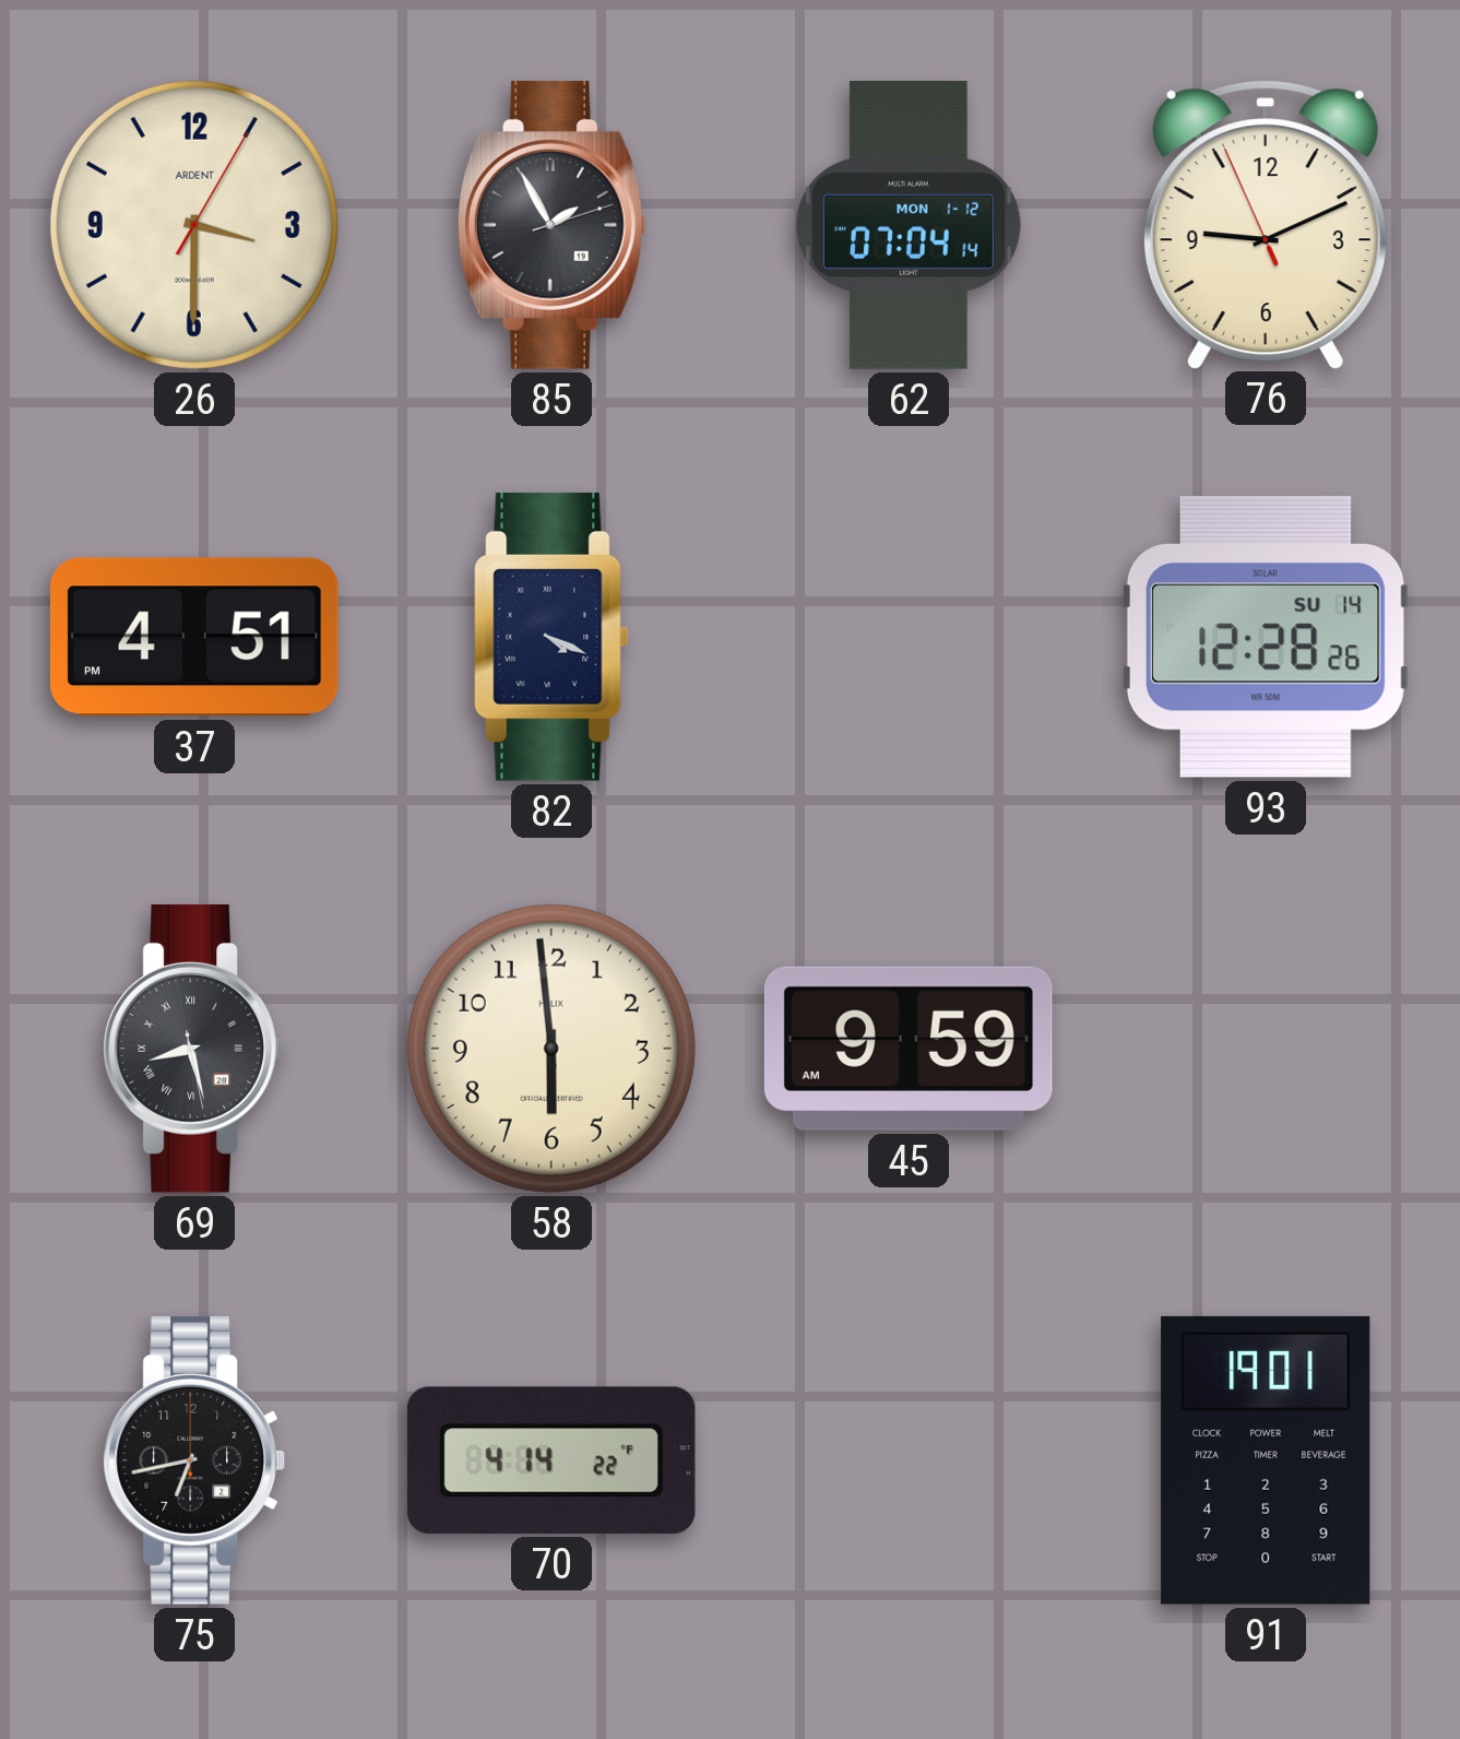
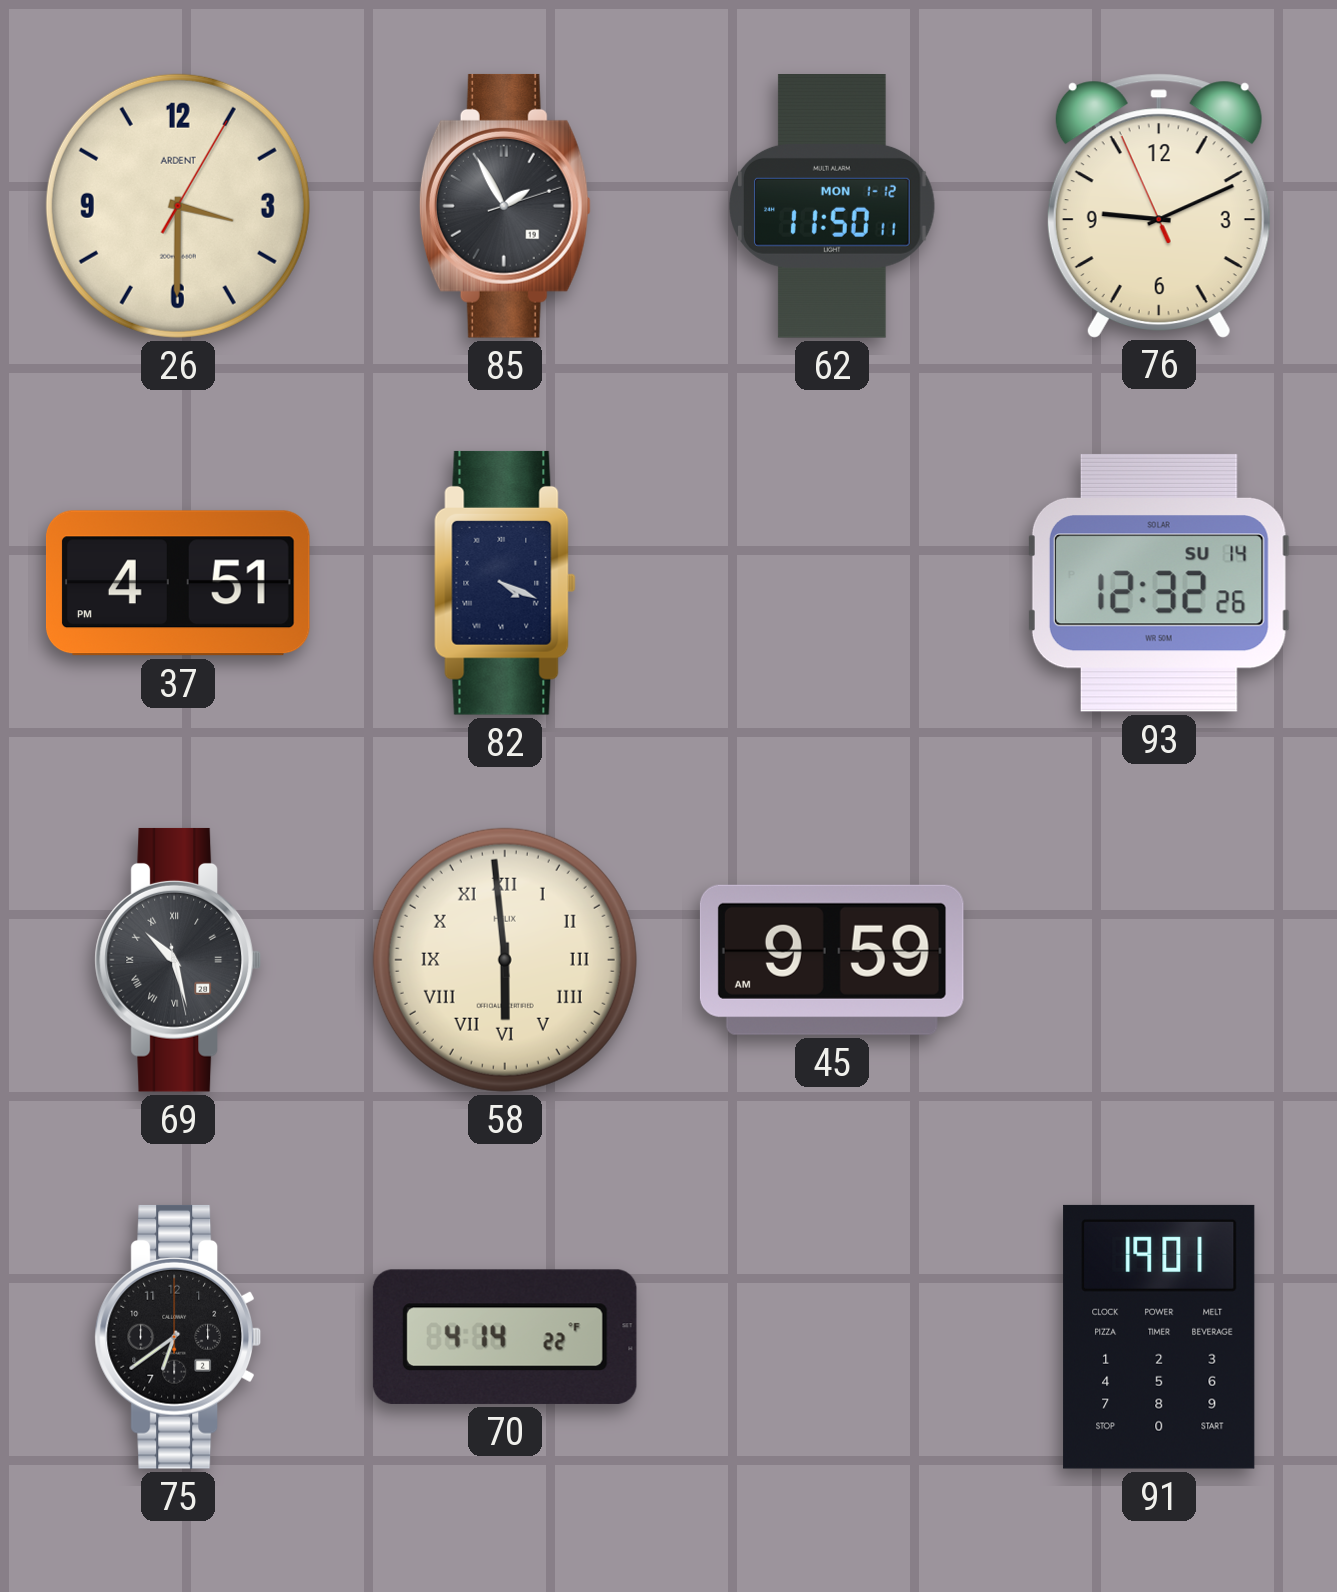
62: 07:04 -> 11:50 (833, 207)
93: 12:28 -> 12:32 (1159, 583)
69: 8:27 -> 10:27 (177, 960)
58 numerals: Arabic -> Roman (505, 960)
75: 6:43 -> 6:39 (177, 1337)
